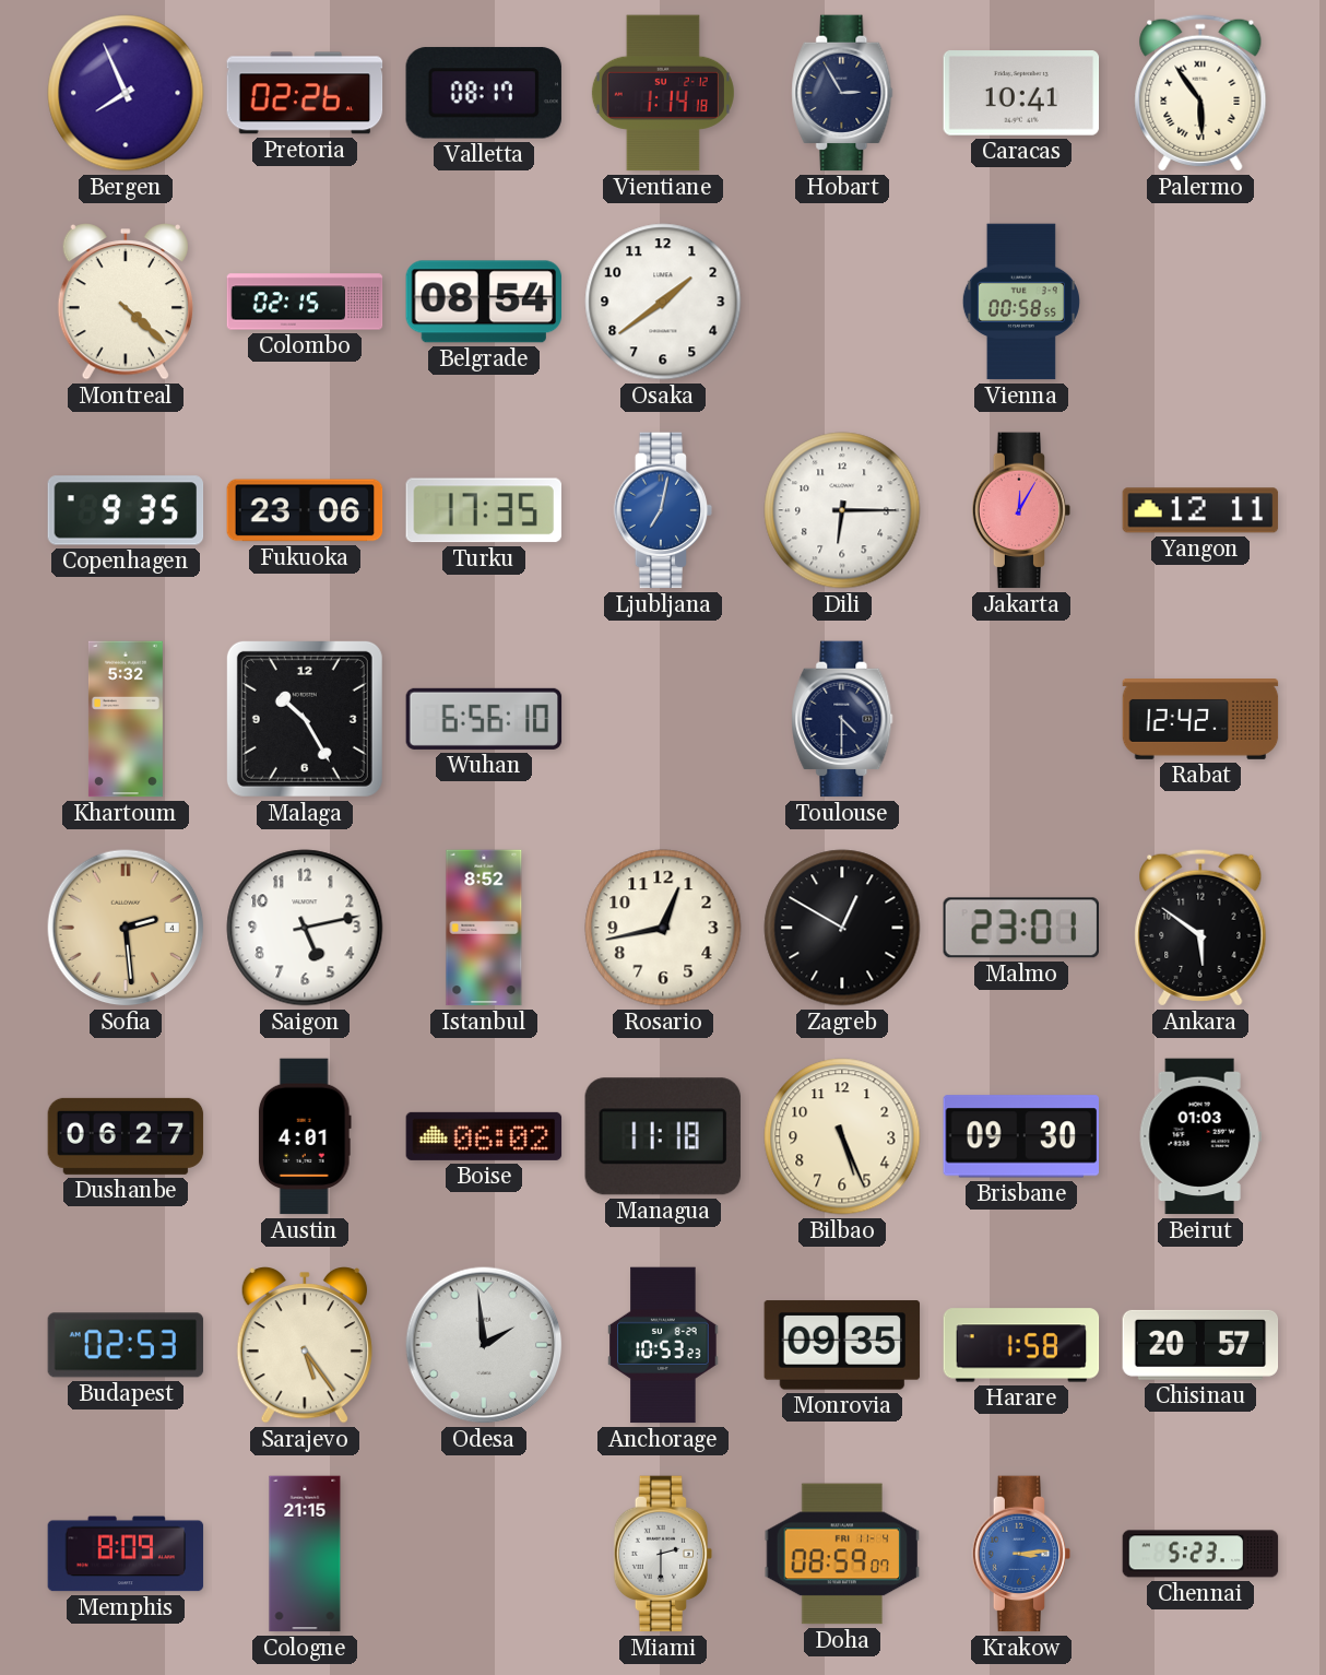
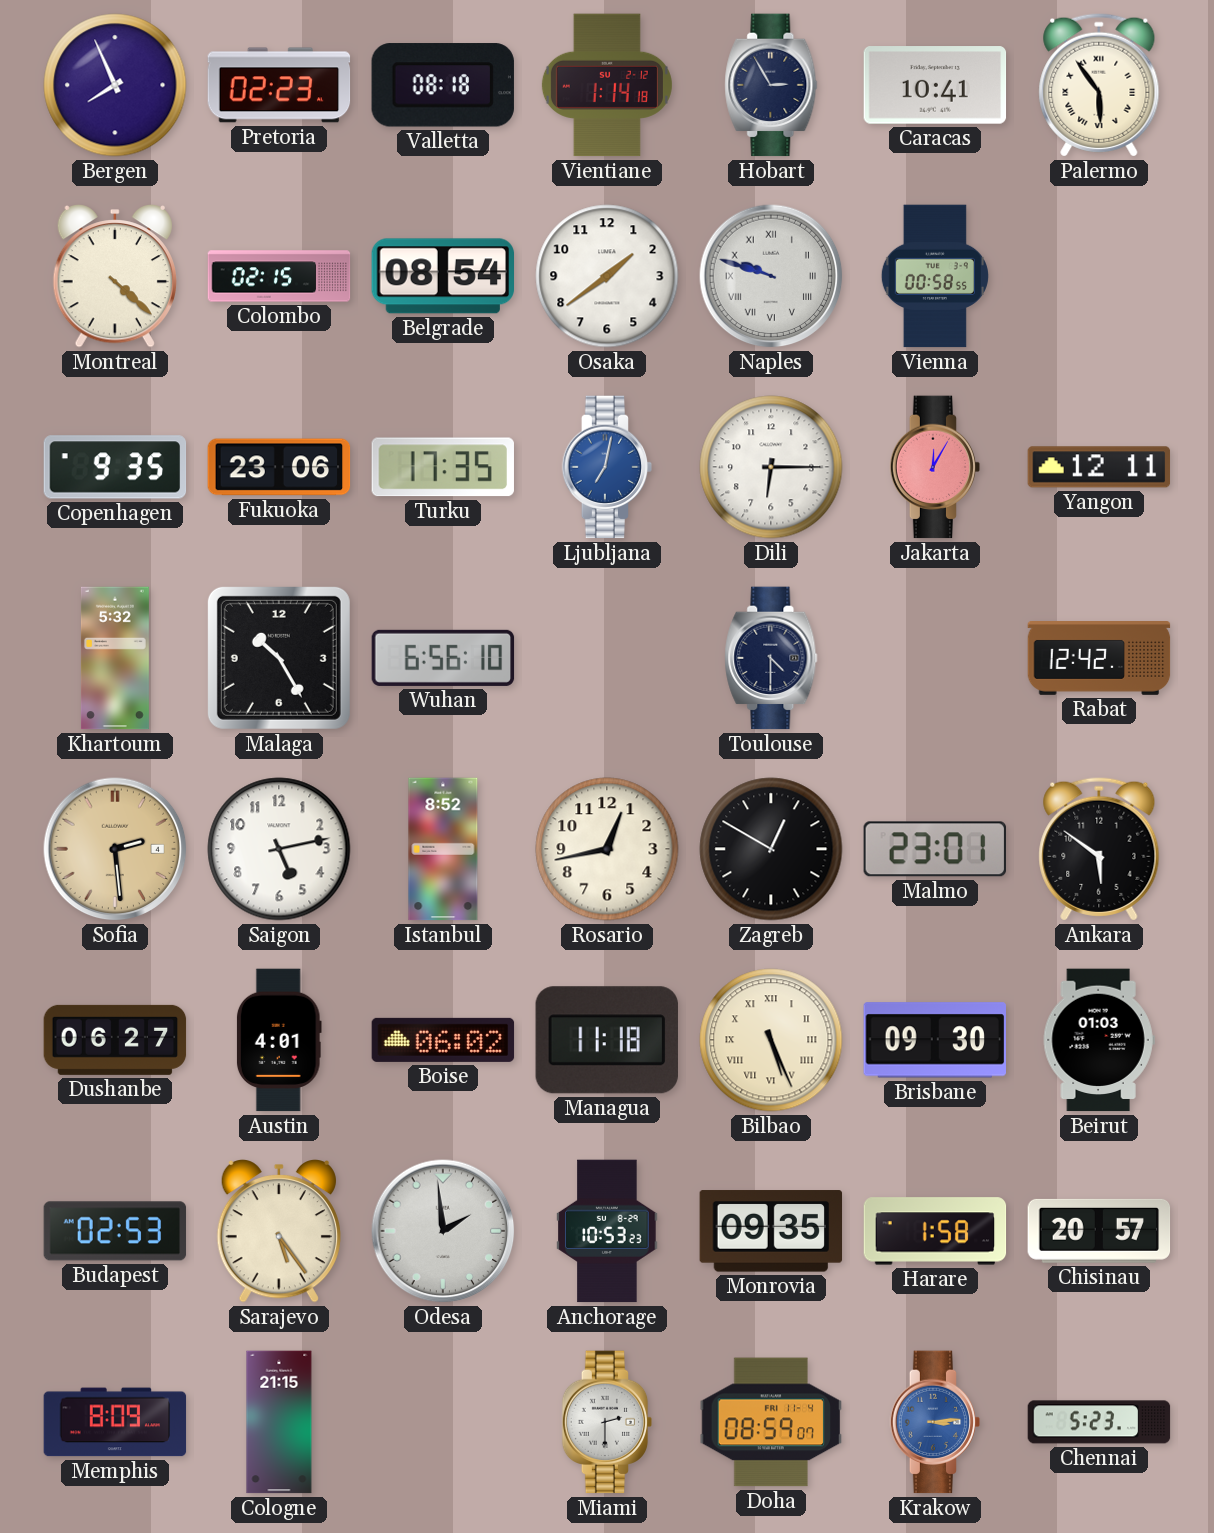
Pretoria: 02:26 -> 02:23 (279, 85)
Valletta: 08:17 -> 08:18 (443, 85)
Naples: none -> 9:48 (771, 276)
Bilbao numerals: Arabic -> Roman (771, 1040)
